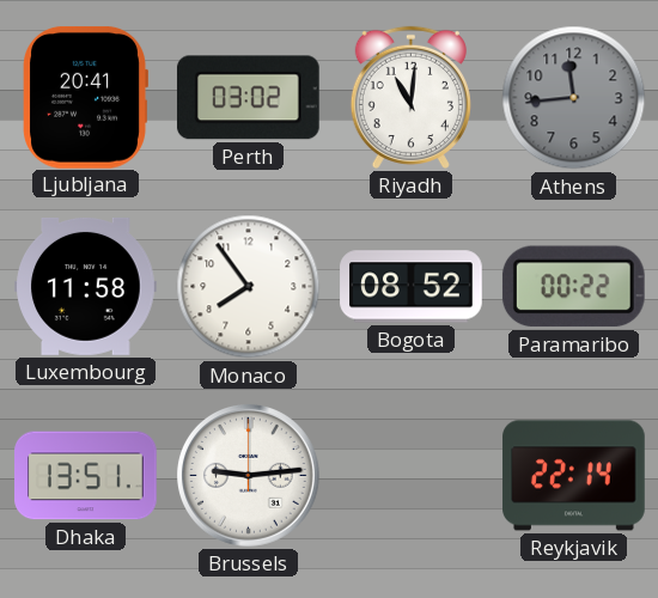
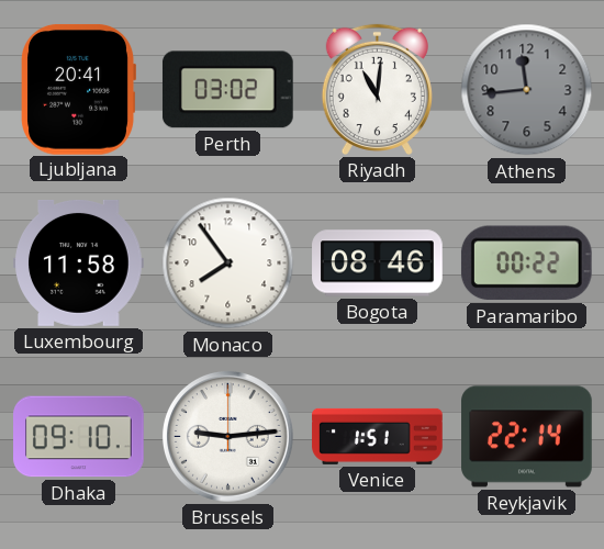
Bogota: 08:52 -> 08:46 (378, 264)
Dhaka: 13:51 -> 09:10 (79, 437)
Venice: none -> 1:51 (378, 436)
